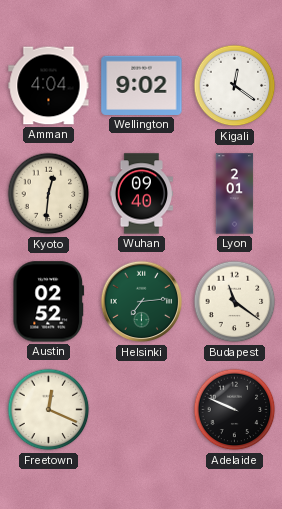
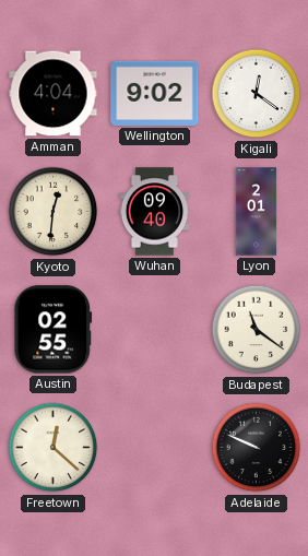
Austin: 02:52 -> 02:55 (54, 330)
Helsinki: 7:14 -> none (142, 302)
Freetown: 12:19 -> 12:22 (54, 448)
